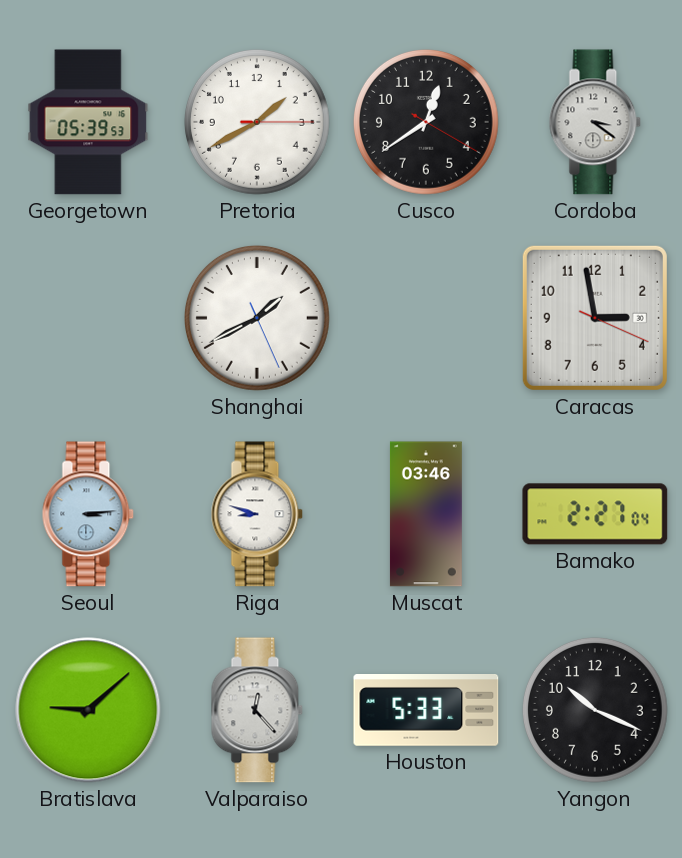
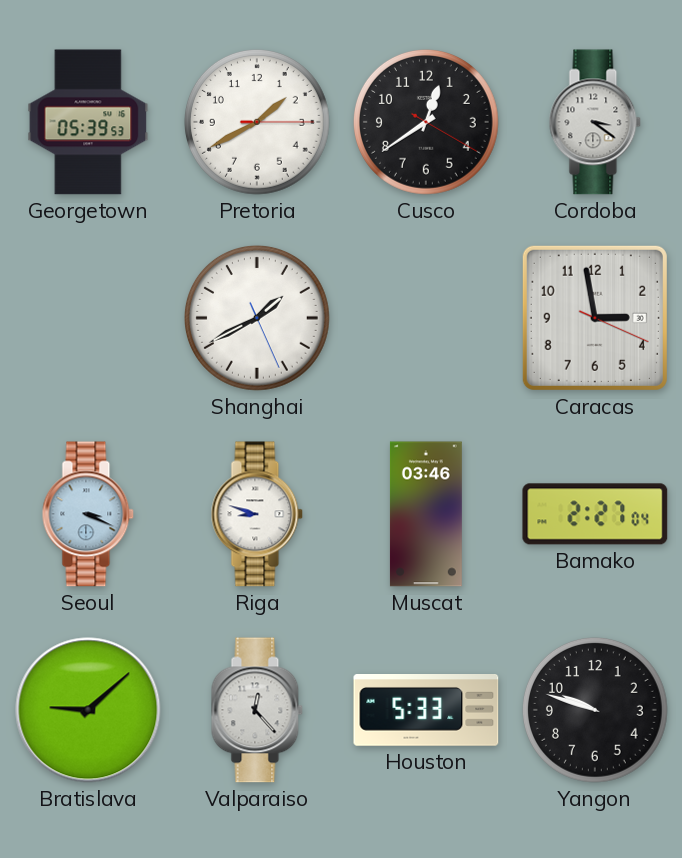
Seoul: 3:14 -> 3:19 (88, 514)
Yangon: 10:19 -> 9:48 (595, 710)
